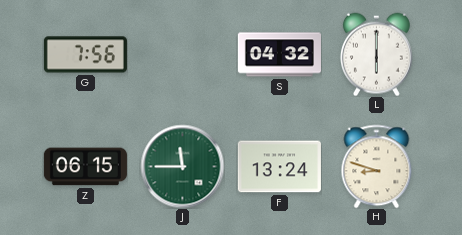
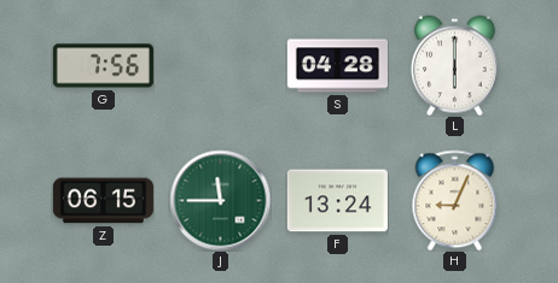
S: 04:32 -> 04:28 (337, 66)
H: 8:48 -> 9:04 (455, 200)
